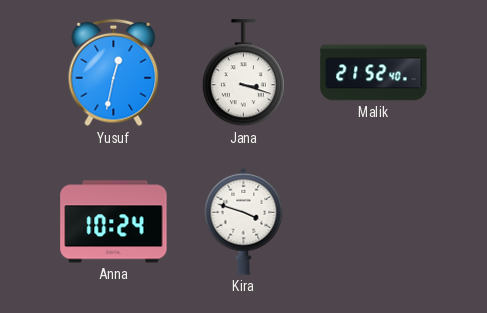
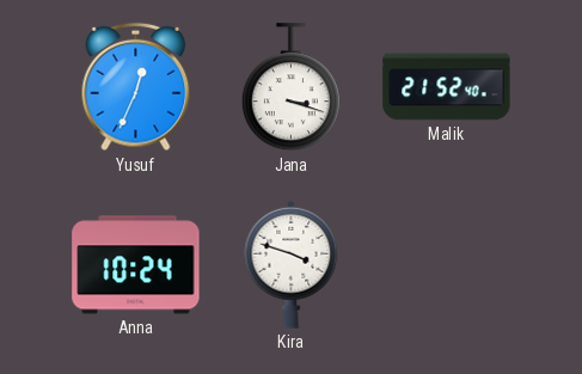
Yusuf: 12:32 -> 12:34 (136, 87)
